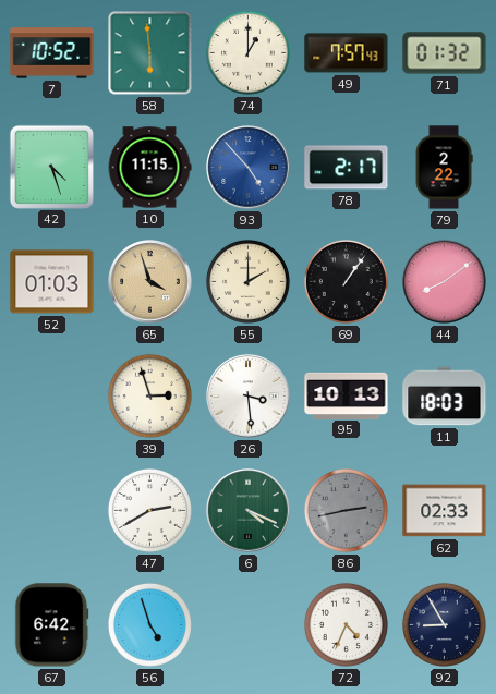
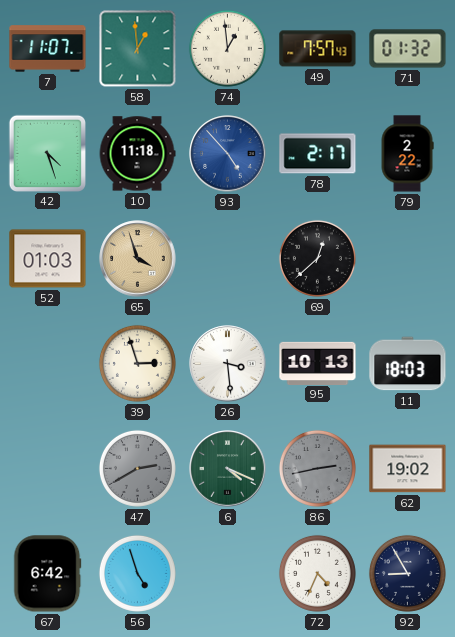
7: 10:52 -> 11:07 (48, 49)
58: 5:59 -> 12:59 (138, 49)
74: 1:00 -> 12:59 (227, 48)
10: 11:15 -> 11:18 (137, 154)
55: 2:00 -> none (247, 281)
69: 1:06 -> 12:38 (317, 258)
44: 8:09 -> none (445, 282)
47 dial: white -> grey (137, 468)
62: 02:33 -> 19:02 (408, 469)
